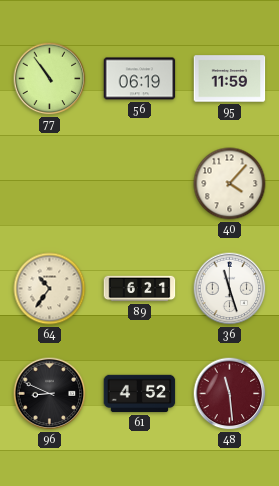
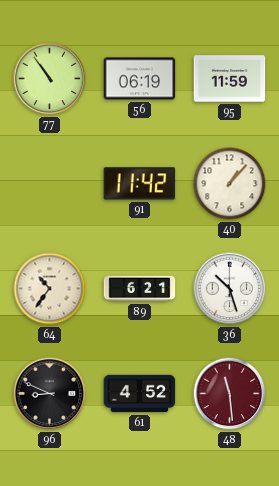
91: none -> 11:42 (140, 184)
40: 4:07 -> 1:07 (230, 184)
36: 11:27 -> 10:27 (230, 289)
